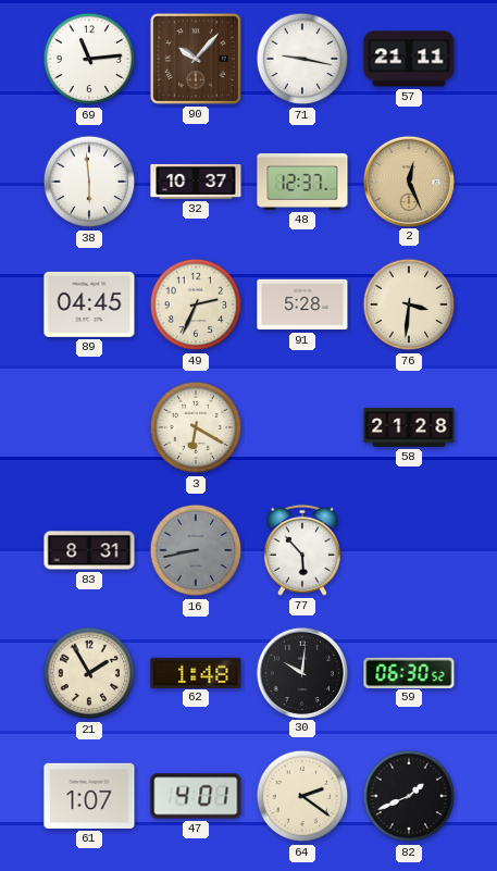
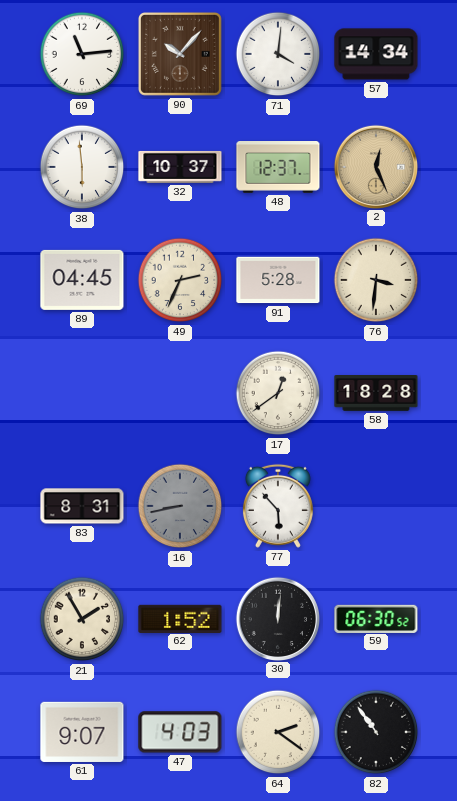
71: 9:17 -> 4:01 (278, 54)
57: 21:11 -> 14:34 (376, 54)
3: 6:20 -> none (196, 427)
17: none -> 12:39 (278, 393)
58: 21:28 -> 18:28 (376, 394)
62: 1:48 -> 1:52 (180, 618)
30: 10:01 -> 12:01 (277, 618)
61: 1:07 -> 9:07 (82, 732)
47: 4:01 -> 4:03 (180, 732)
82: 1:41 -> 10:54 (376, 732)
